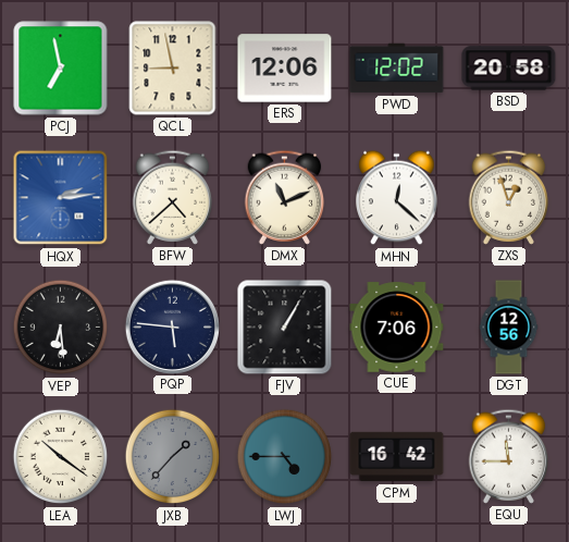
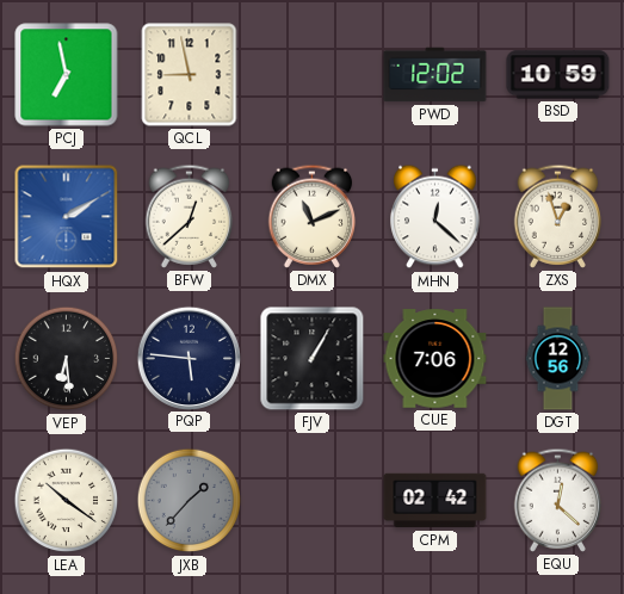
ERS: 12:06 -> none (285, 69)
BSD: 20:58 -> 10:59 (558, 75)
HQX: 2:14 -> 2:10 (67, 217)
BFW: 4:38 -> 12:38 (190, 216)
LWJ: 4:45 -> none (285, 457)
CPM: 16:42 -> 02:42 (435, 501)
EQU: 11:45 -> 12:22 (558, 500)
